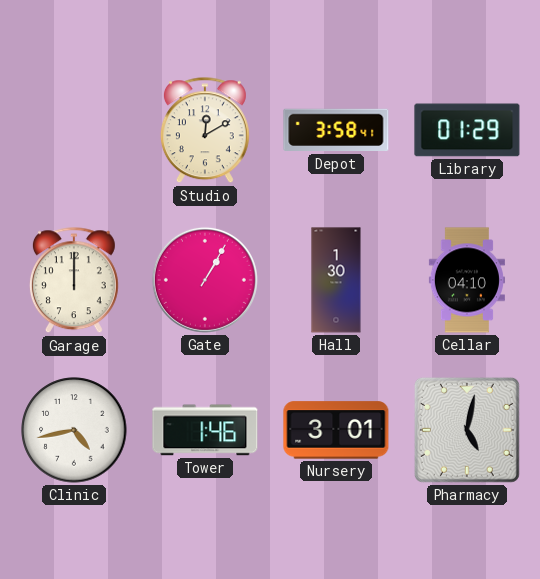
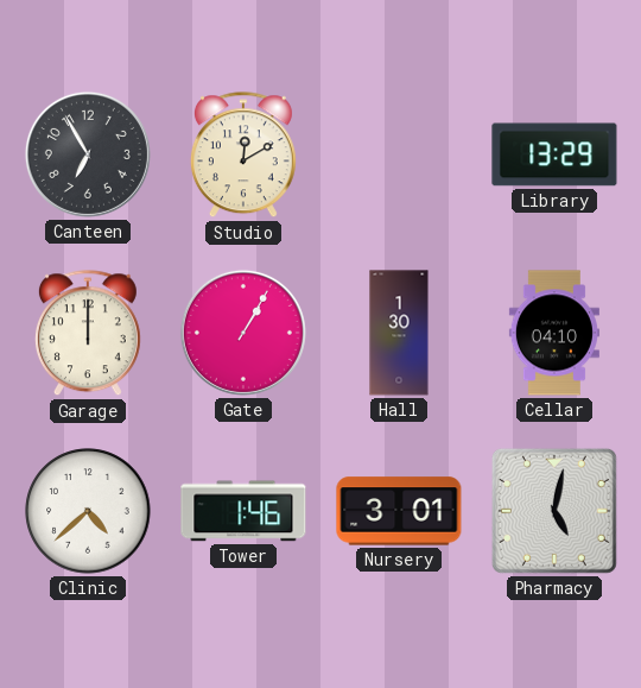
Canteen: none -> 6:55 (88, 154)
Depot: 3:58 -> none (336, 130)
Library: 01:29 -> 13:29 (554, 154)
Clinic: 4:43 -> 4:38 (88, 511)
